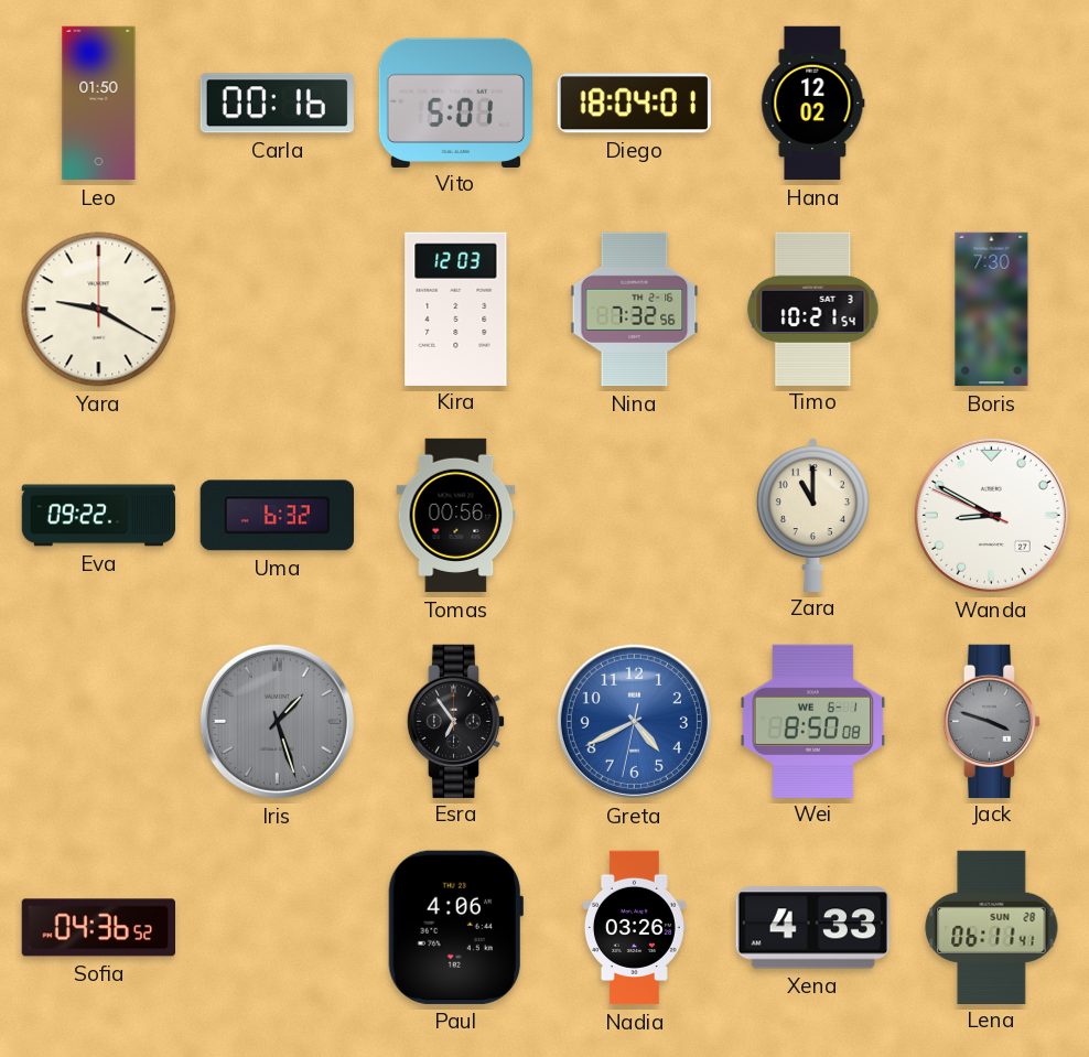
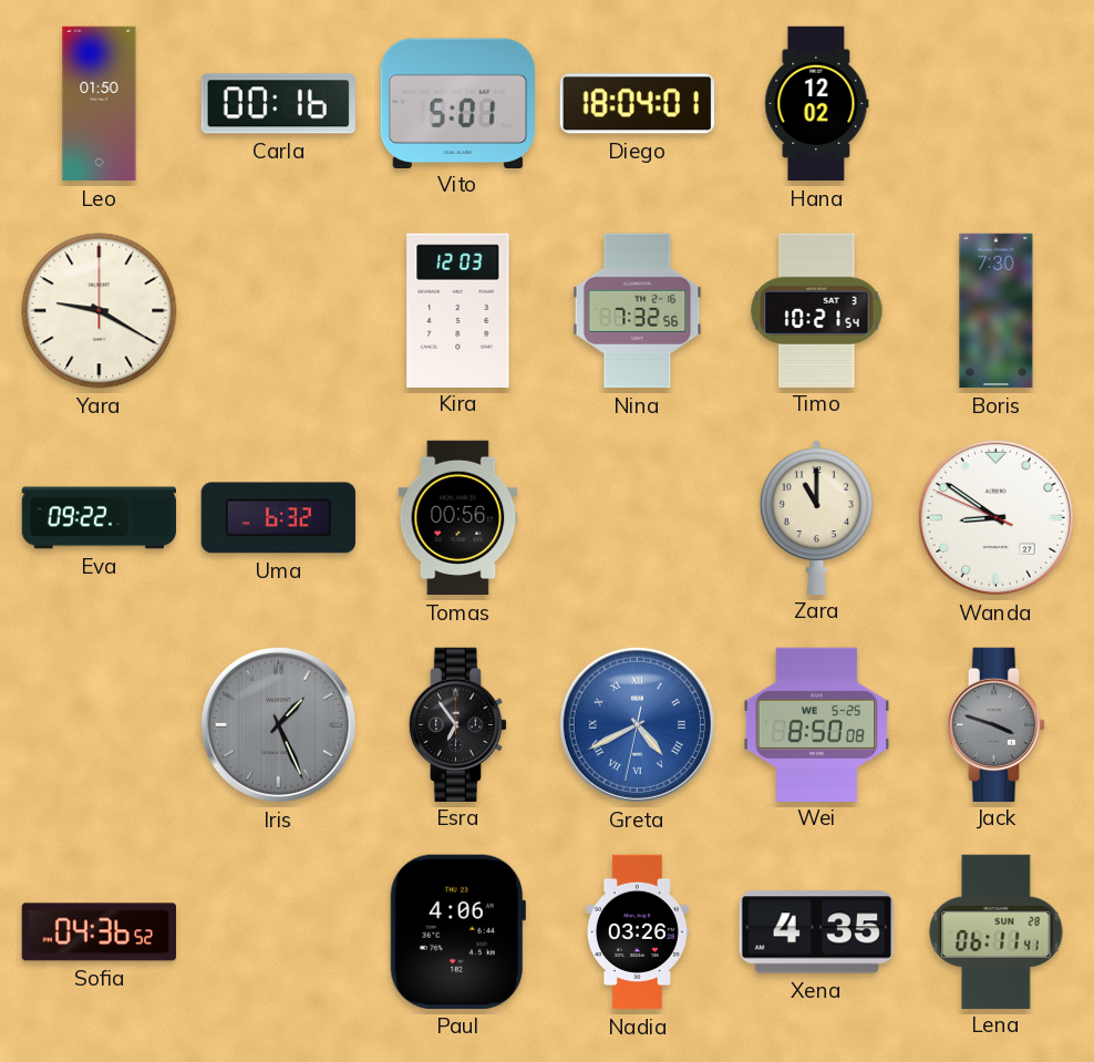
Wanda: 8:49 -> 8:50 (995, 517)
Iris: 1:27 -> 1:26 (278, 724)
Greta numerals: Arabic -> Roman (637, 724)
Wei date: WE 6-1 -> WE 5-25 (817, 724)
Xena: 4:33 -> 4:35 (816, 932)
